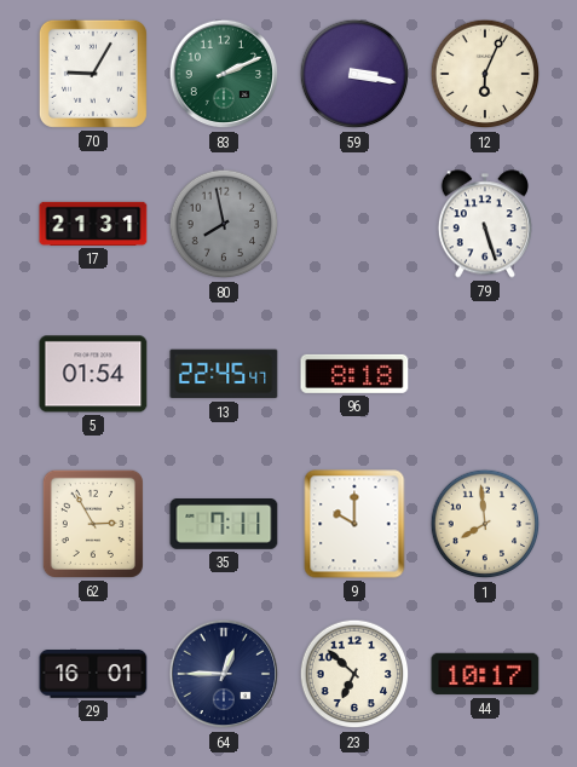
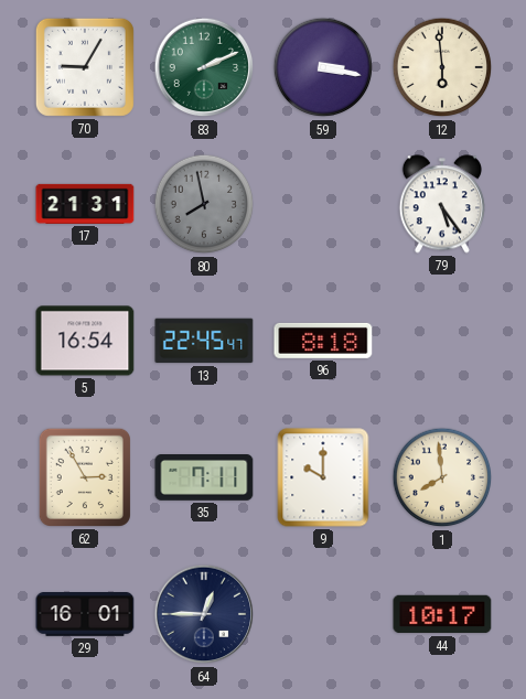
12: 6:04 -> 5:59 (442, 67)
79: 5:27 -> 5:24 (442, 204)
5: 01:54 -> 16:54 (85, 341)
23: 6:52 -> none (354, 674)
